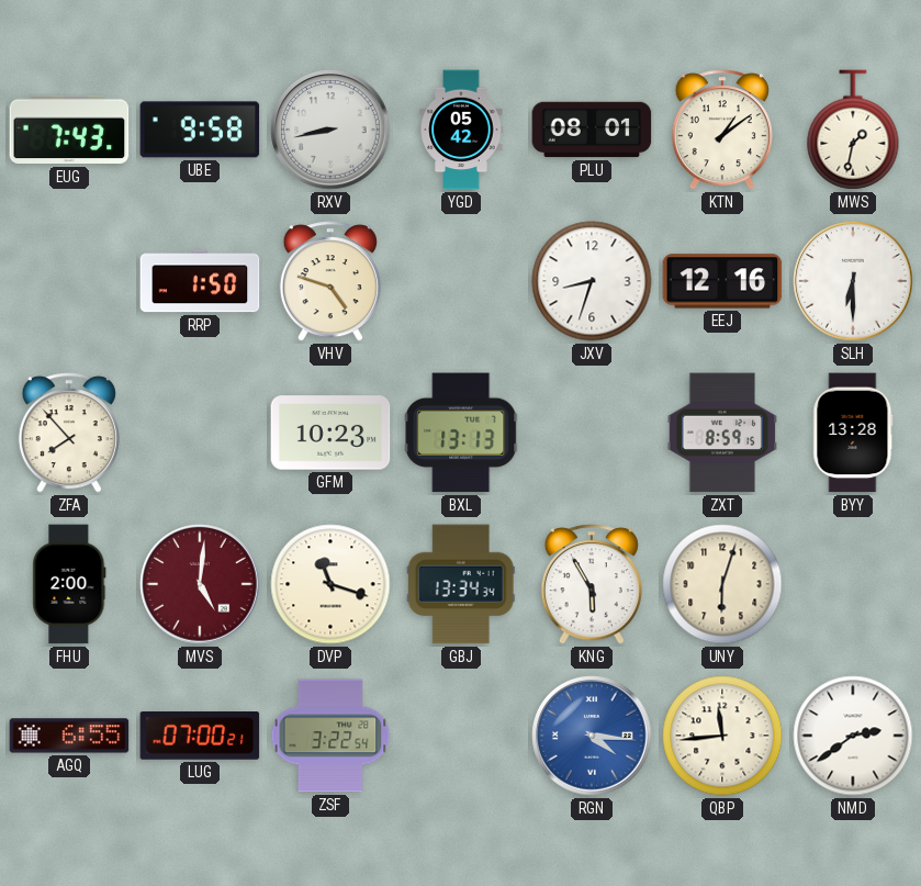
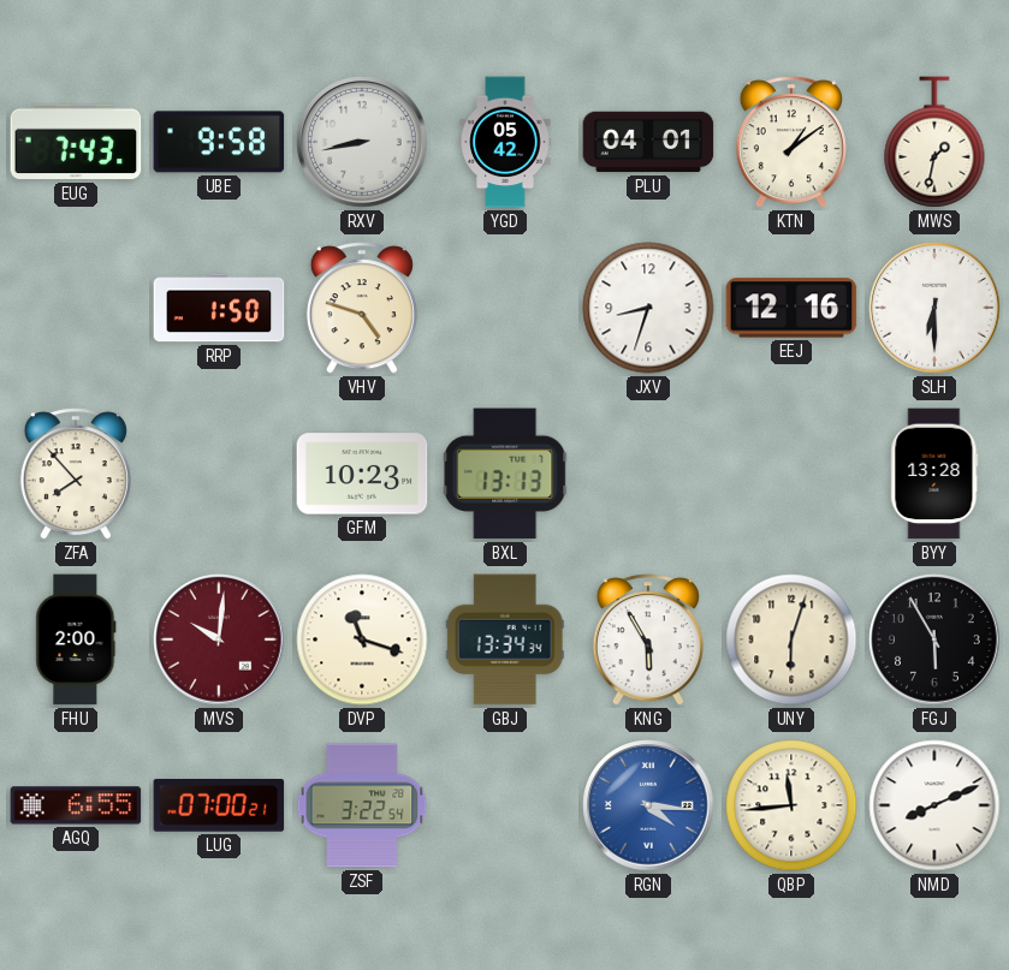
PLU: 08:01 -> 04:01 (648, 142)
ZXT: 8:59 -> none (722, 433)
MVS: 5:01 -> 10:01 (219, 639)
FGJ: none -> 5:55 (934, 639)
NMD: 2:39 -> 8:11 (934, 805)
